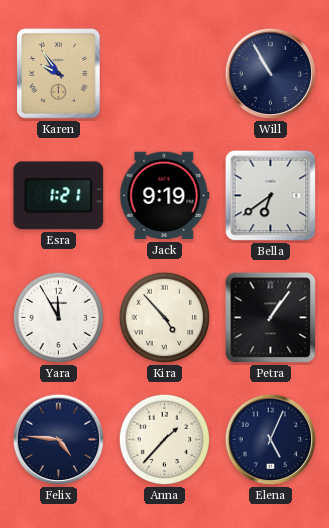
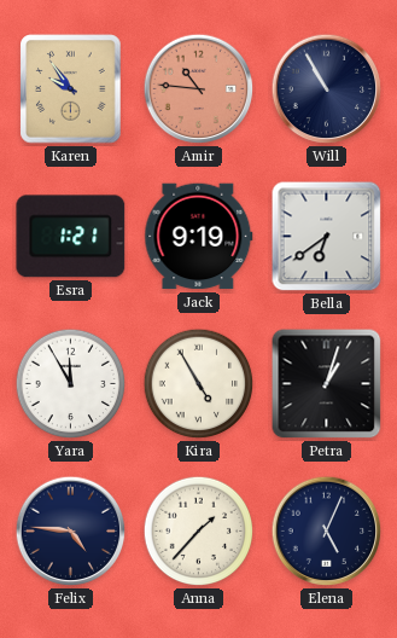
Amir: none -> 10:46 (199, 89)
Kira: 4:53 -> 4:55 (199, 384)
Petra: 1:06 -> 1:03 (327, 384)
